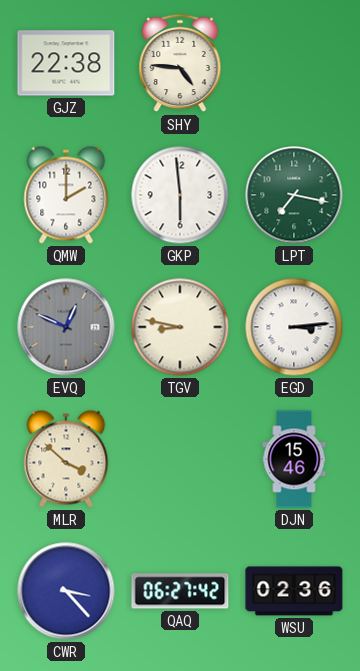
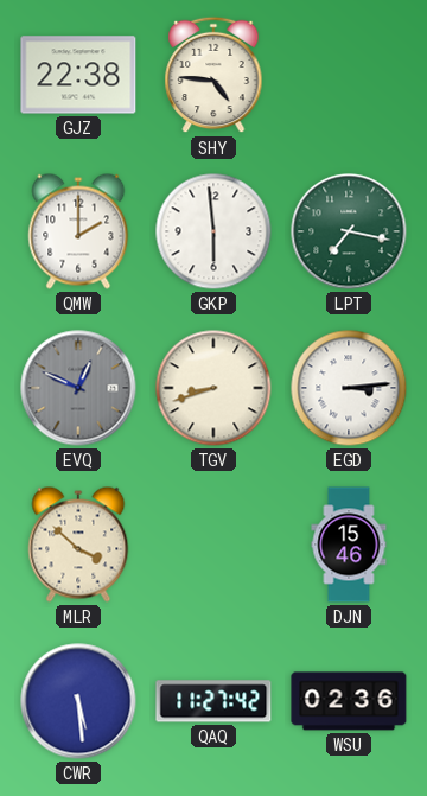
TGV: 8:47 -> 8:42 (213, 388)
CWR: 3:23 -> 5:29 (78, 701)
QAQ: 06:27 -> 11:27 (213, 701)
